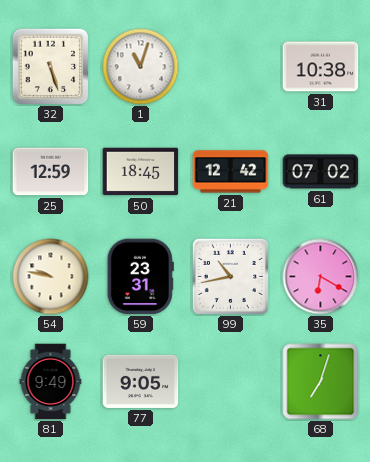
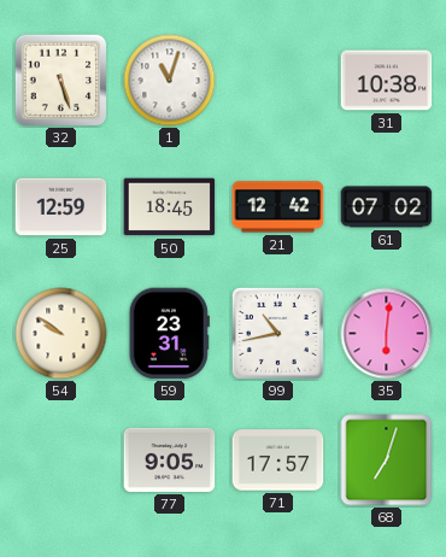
54: 9:47 -> 9:51 (61, 334)
35: 6:20 -> 6:01 (387, 334)
81: 9:49 -> none (51, 382)
71: none -> 17:57 (278, 461)
